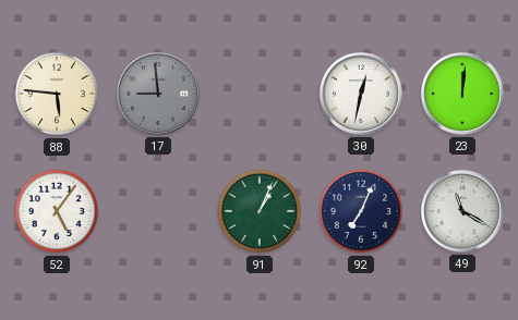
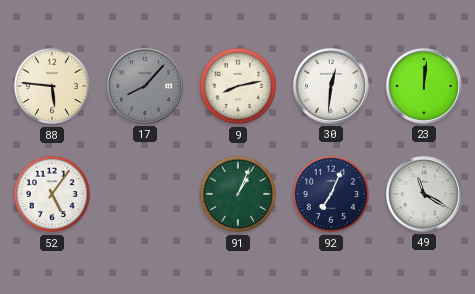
17: 8:59 -> 8:07 (145, 86)
9: none -> 8:13 (238, 86)
30: 12:32 -> 12:31 (331, 86)
